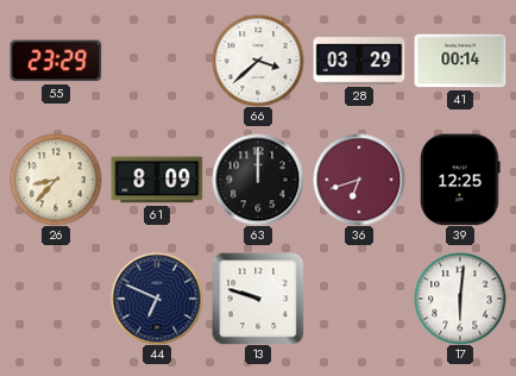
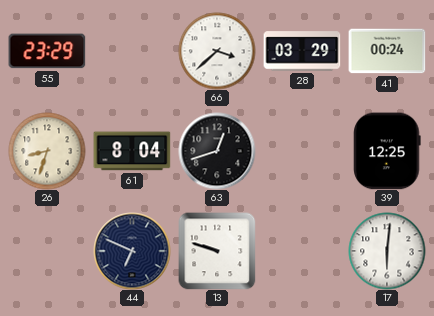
41: 00:14 -> 00:24 (387, 51)
26: 8:37 -> 8:33 (47, 151)
61: 8:09 -> 8:04 (132, 151)
63: 12:00 -> 12:42 (217, 151)
36: 6:42 -> none (359, 180)
